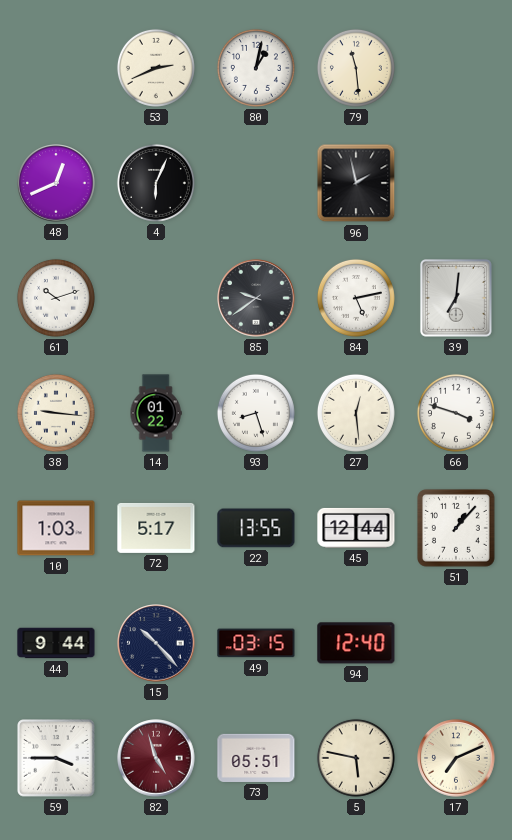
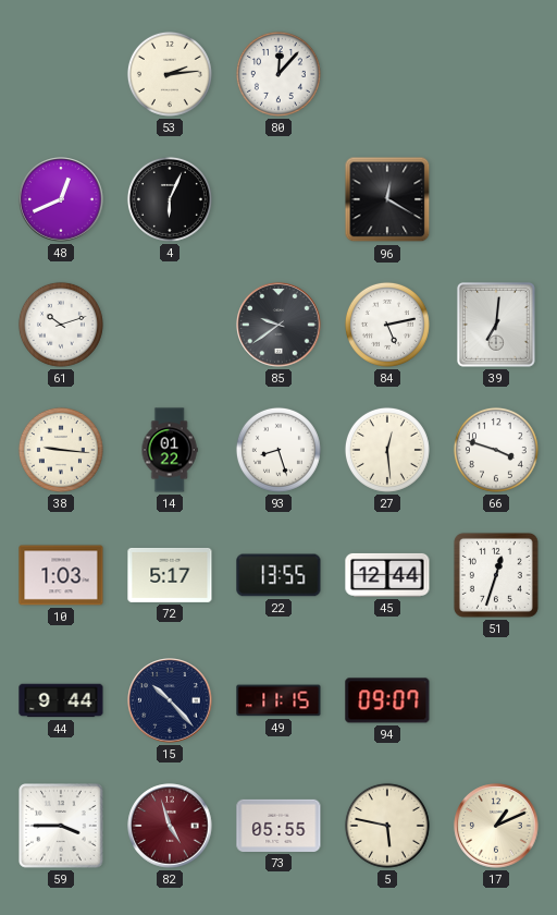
53: 2:41 -> 2:14 (170, 74)
80: 1:02 -> 12:07 (278, 74)
79: 11:29 -> none (356, 68)
96: 1:58 -> 12:20 (387, 199)
51: 1:07 -> 12:33 (496, 575)
49: 03:15 -> 11:15 (278, 700)
94: 12:40 -> 09:07 (387, 700)
73: 05:51 -> 05:55 (278, 826)
17: 7:11 -> 1:11 (496, 826)
